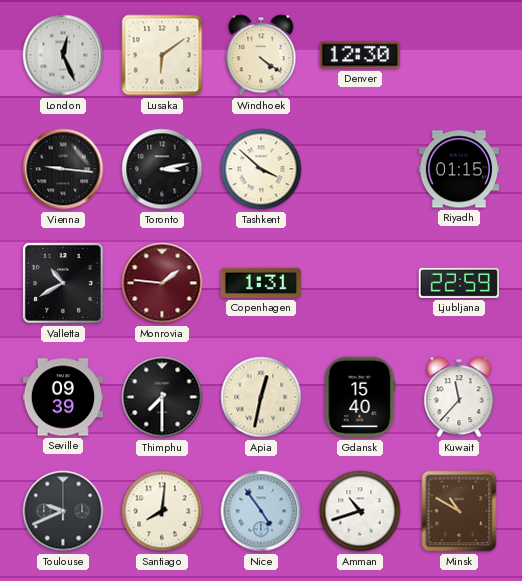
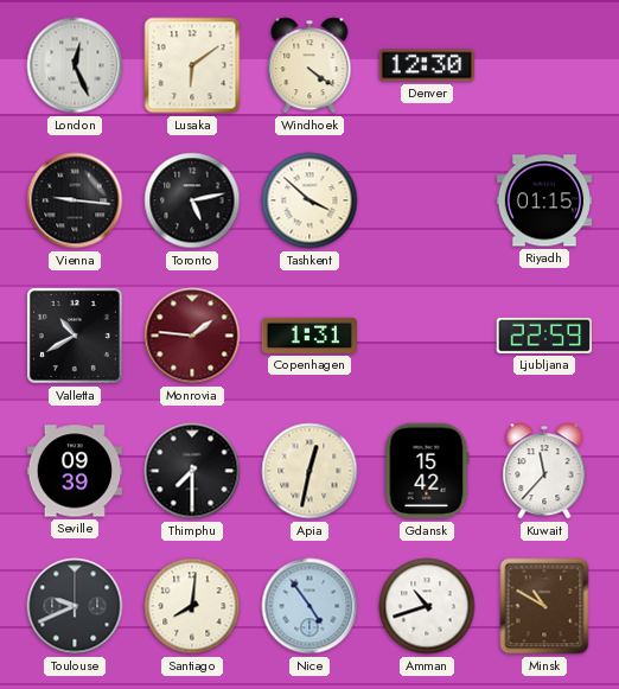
Toronto: 3:13 -> 5:13 (192, 200)
Gdansk: 15:40 -> 15:42 (427, 471)
